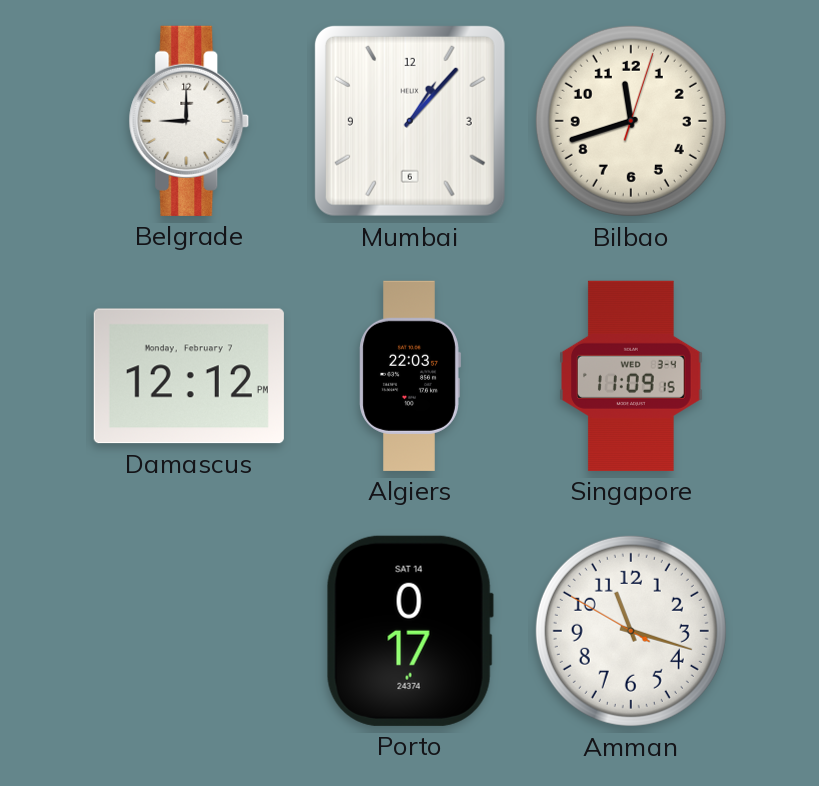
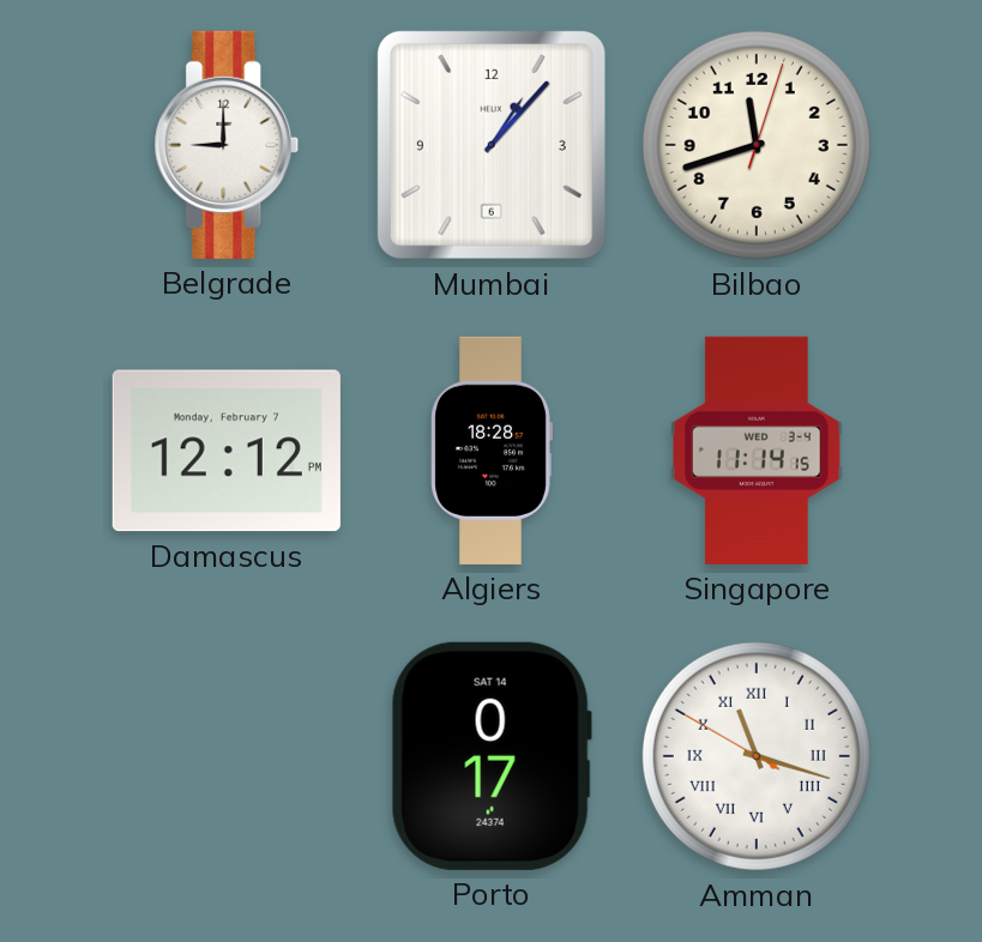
Algiers: 22:03 -> 18:28 (492, 451)
Singapore: 11:09 -> 11:14 (757, 451)
Amman numerals: Arabic -> Roman (757, 756)
